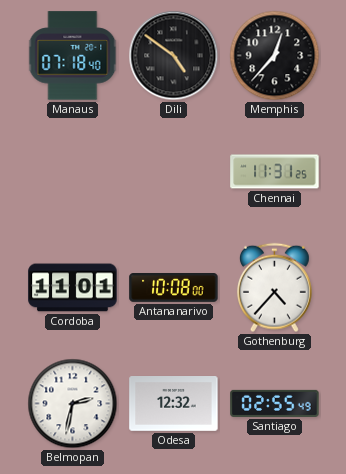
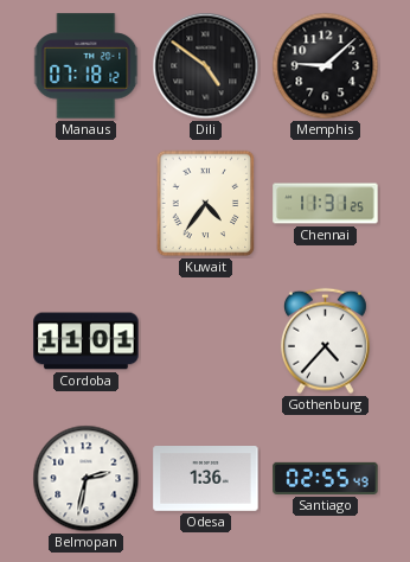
Manaus: 07:18:40 -> 07:18:12 (87, 66)
Memphis: 12:37 -> 9:08 (326, 66)
Kuwait: none -> 4:36 (206, 204)
Antananarivo: 10:08 -> none (174, 288)
Odesa: 12:32 -> 1:36 (206, 479)
